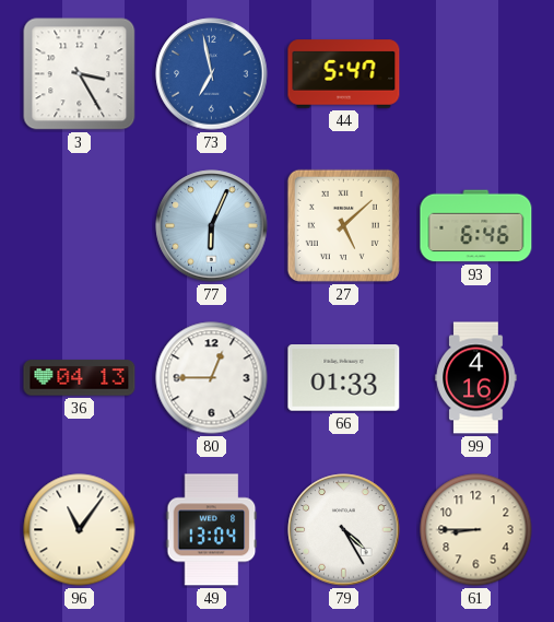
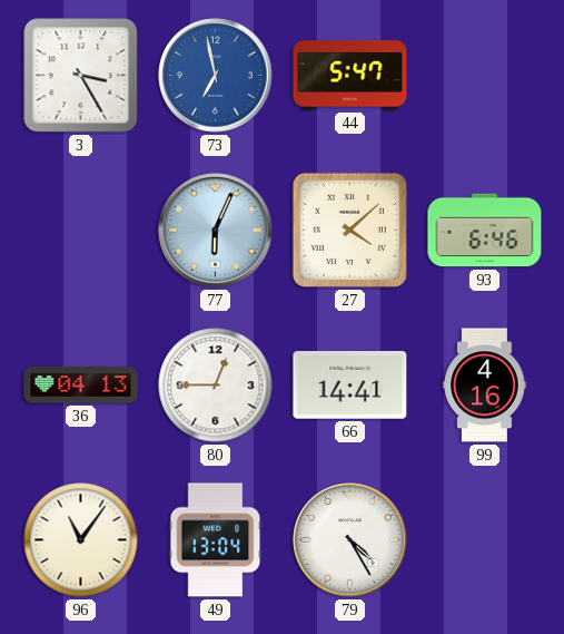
27: 5:08 -> 4:08 (349, 230)
66: 01:33 -> 14:41 (350, 386)
61: 8:45 -> none (476, 530)
